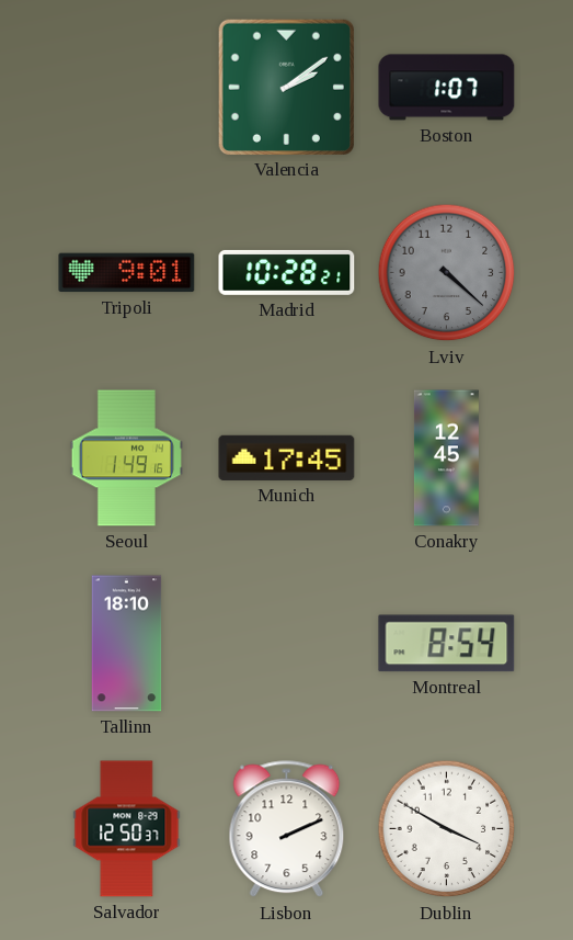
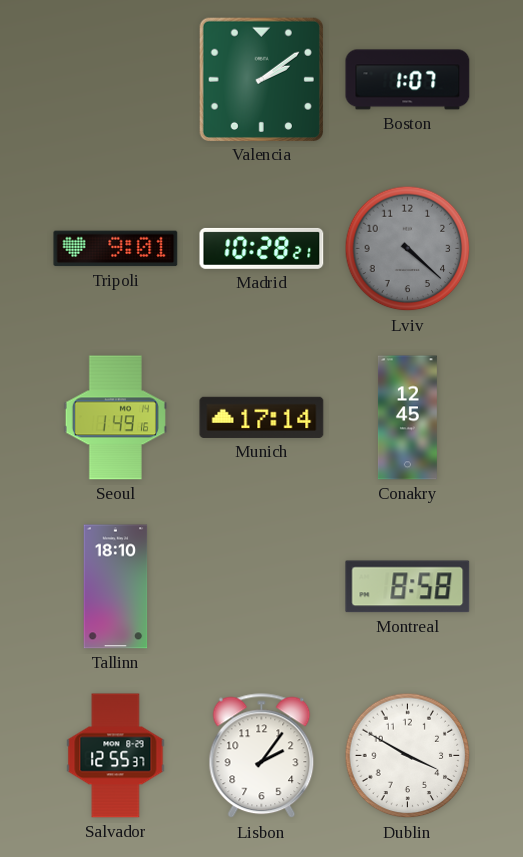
Munich: 17:45 -> 17:14 (262, 417)
Montreal: 8:54 -> 8:58 (408, 587)
Salvador: 12:50 -> 12:55 (116, 756)
Lisbon: 2:11 -> 2:06 (262, 756)
